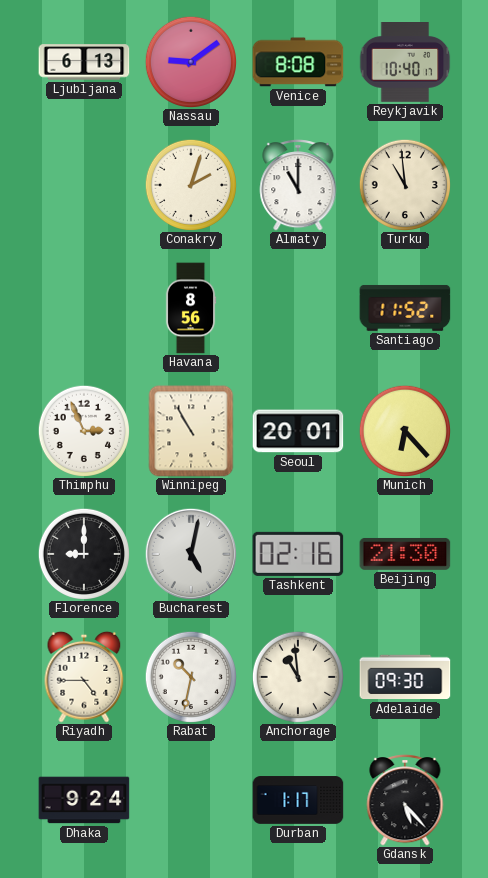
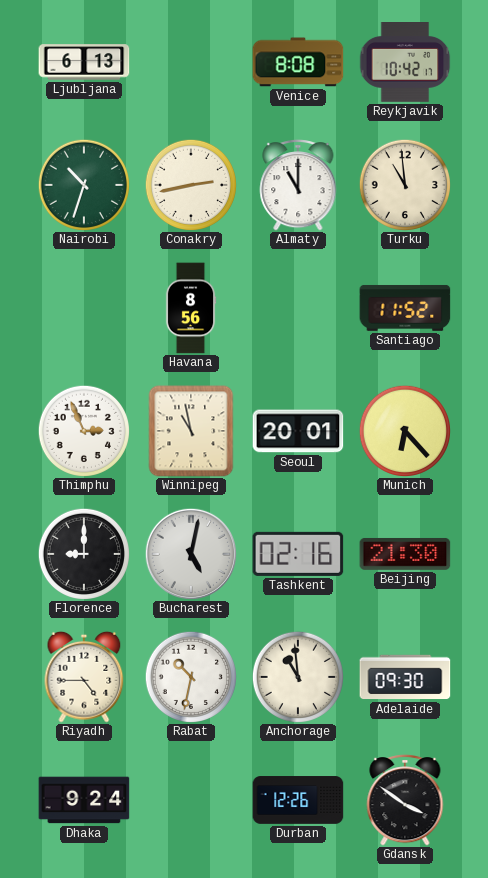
Nassau: 9:09 -> none (190, 61)
Reykjavik: 10:40 -> 10:42 (405, 63)
Nairobi: none -> 10:33 (83, 184)
Conakry: 2:03 -> 2:43 (190, 184)
Winnipeg: 10:55 -> 10:58 (191, 431)
Durban: 1:17 -> 12:26 (298, 800)
Gdansk: 5:23 -> 3:51 (405, 801)
